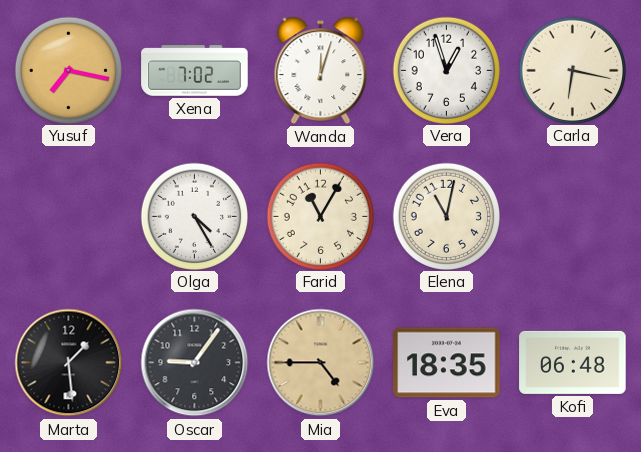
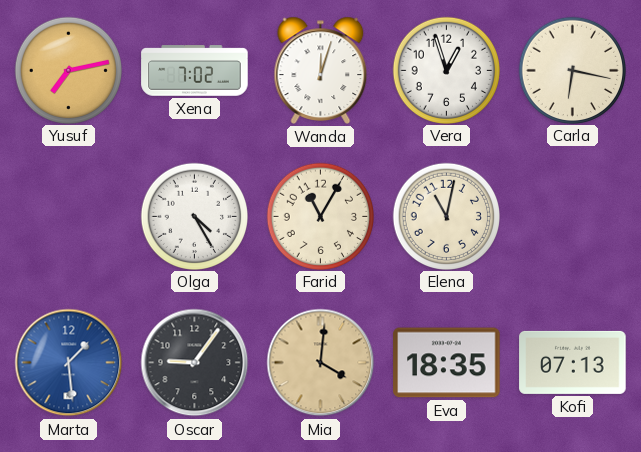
Yusuf: 7:17 -> 7:13 (68, 70)
Marta dial: black -> blue (69, 363)
Mia: 4:45 -> 4:01 (321, 363)
Kofi: 06:48 -> 07:13 (573, 362)
